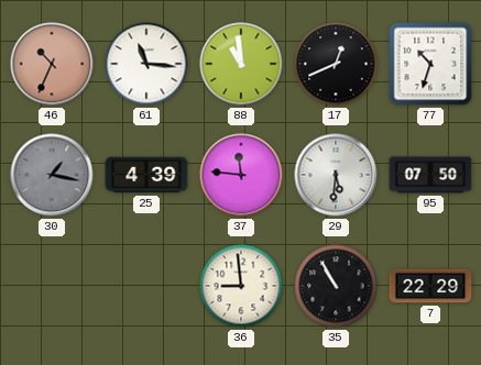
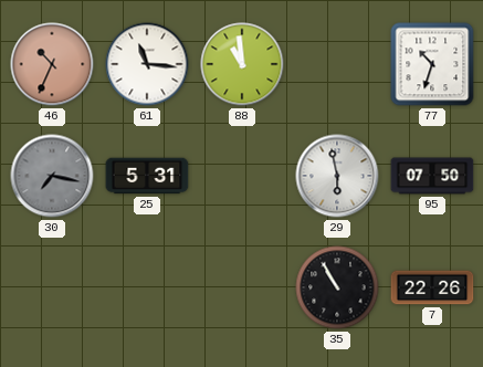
17: 12:41 -> none (336, 64)
30: 1:17 -> 7:17 (52, 176)
25: 4:39 -> 5:31 (147, 176)
37: 11:46 -> none (241, 175)
29: 5:31 -> 5:58 (337, 176)
36: 8:59 -> none (241, 286)
7: 22:29 -> 22:26 (432, 287)
